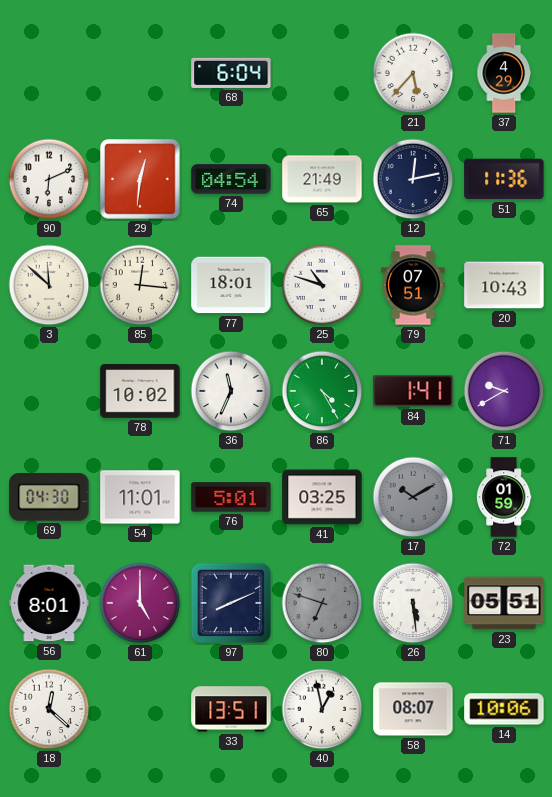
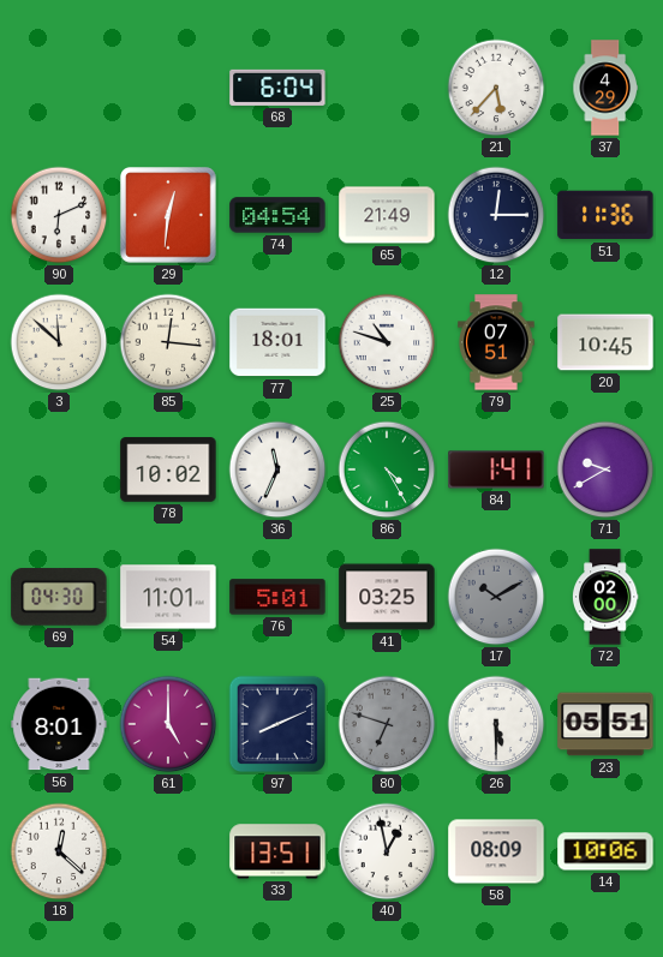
12: 12:13 -> 12:15 (496, 215)
20: 10:43 -> 10:45 (605, 342)
72: 01:59 -> 02:00 (605, 597)
26: 5:29 -> 5:30 (496, 724)
58: 08:07 -> 08:09 (496, 851)
